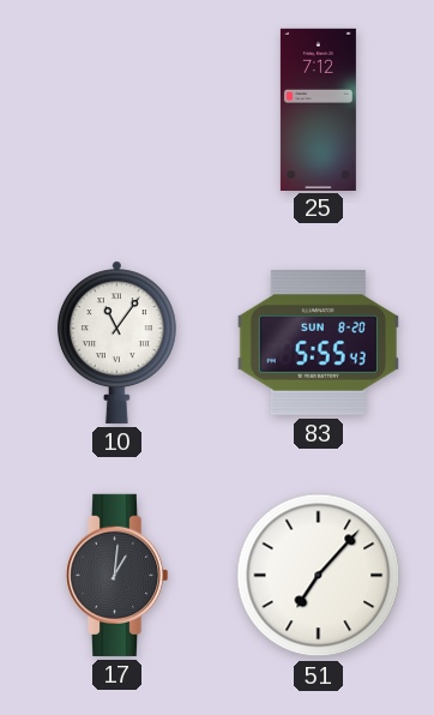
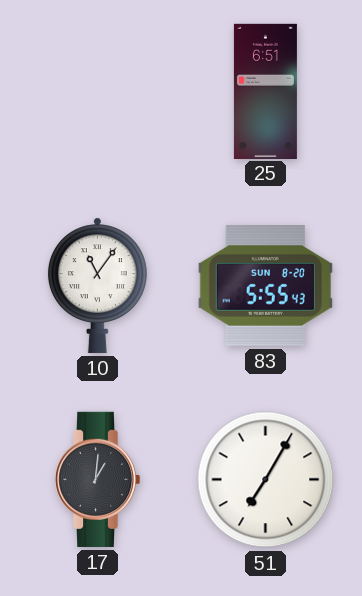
25: 7:12 -> 6:51 (265, 91)
51: 7:07 -> 7:05 (266, 480)
